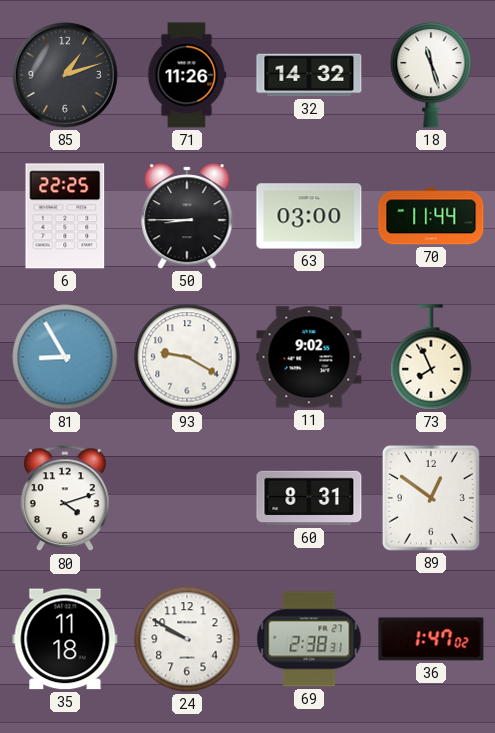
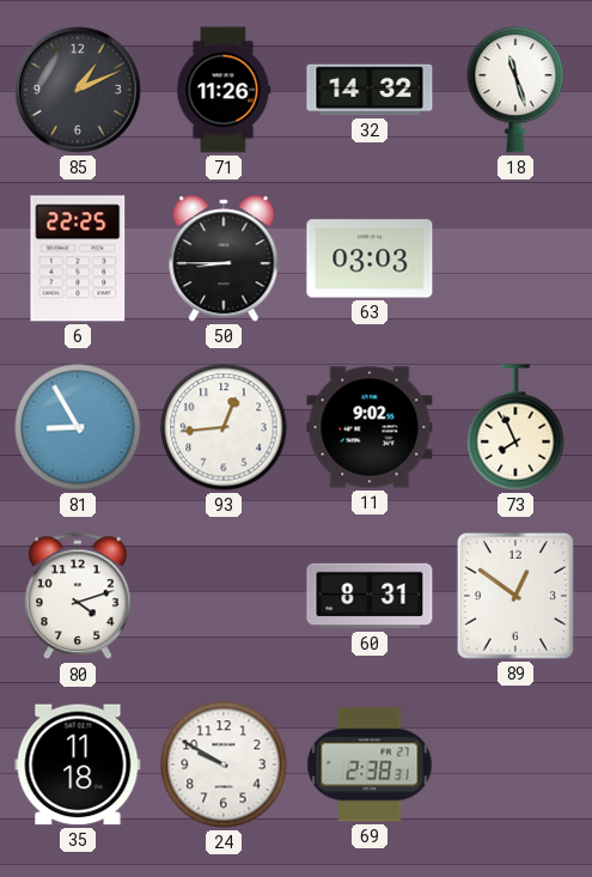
85: 1:12 -> 1:11 (78, 90)
63: 03:00 -> 03:03 (370, 258)
70: 11:44 -> none (431, 216)
93: 9:20 -> 12:44 (224, 427)
36: 1:47 -> none (431, 639)
